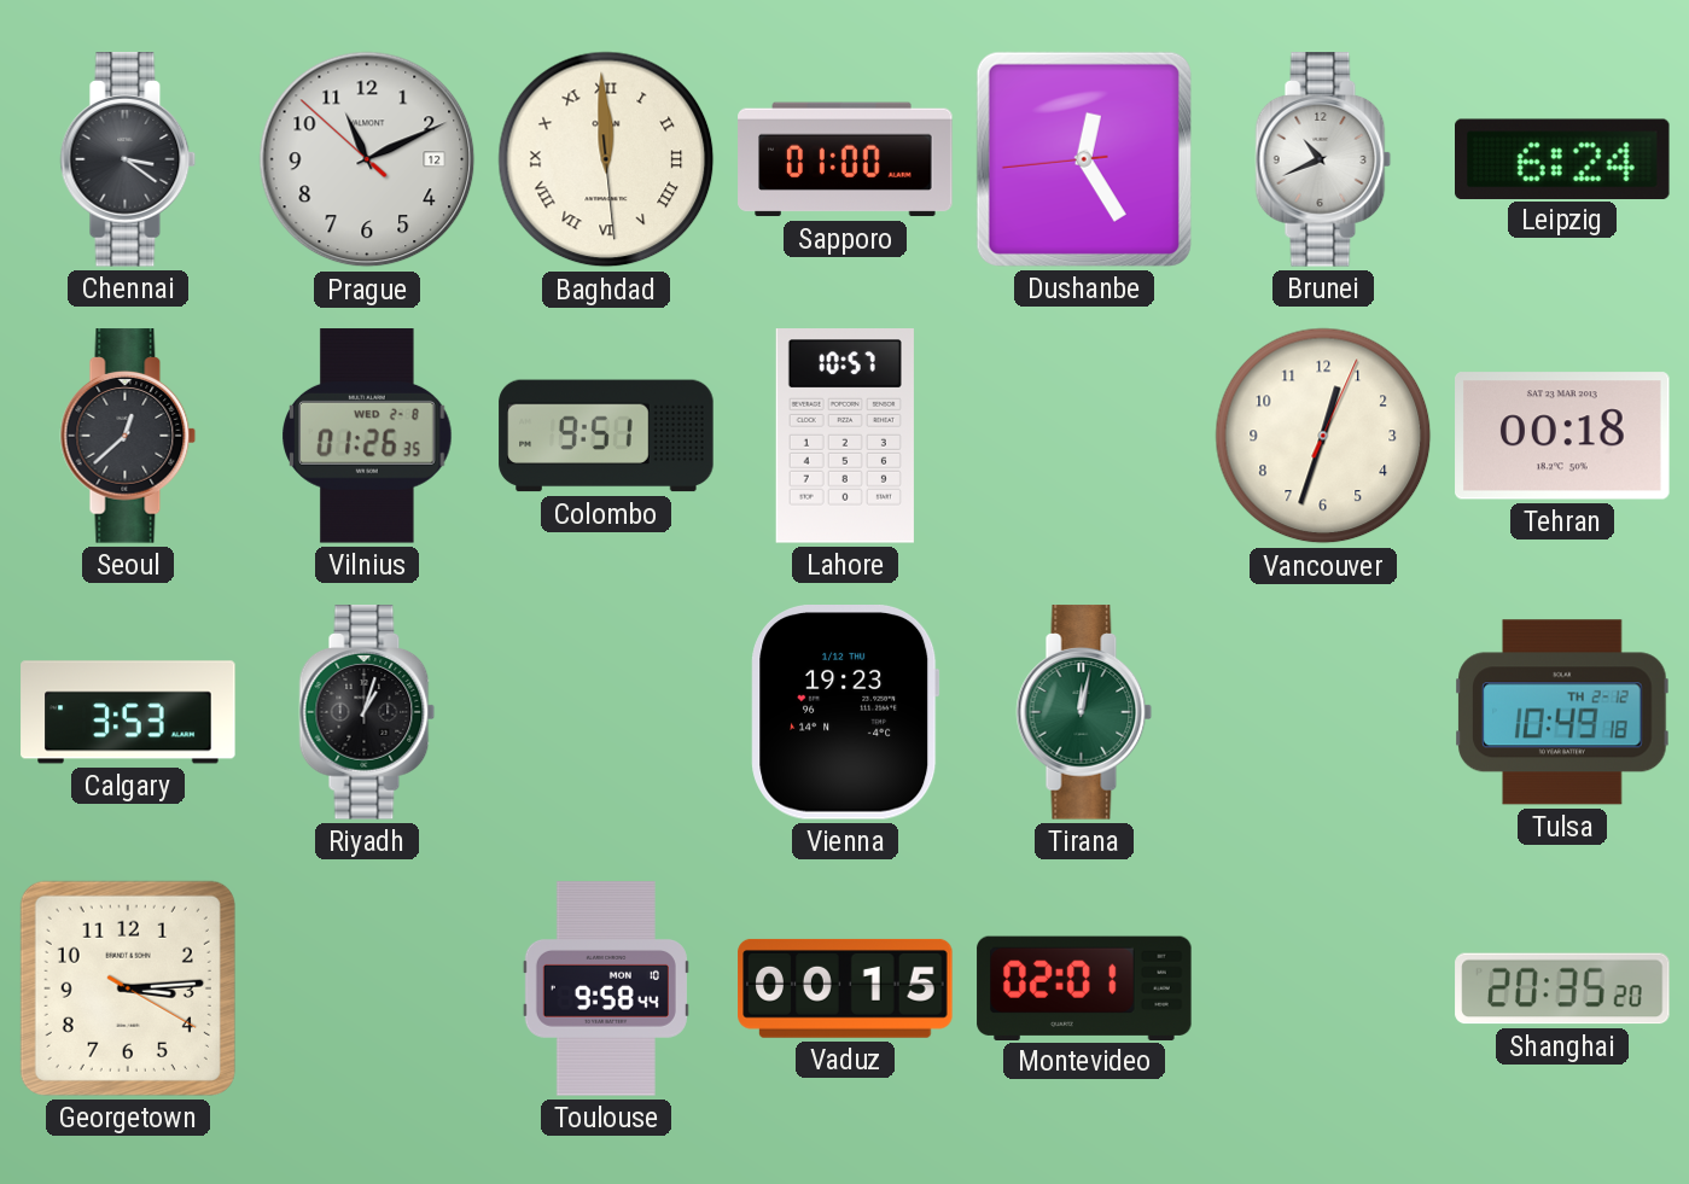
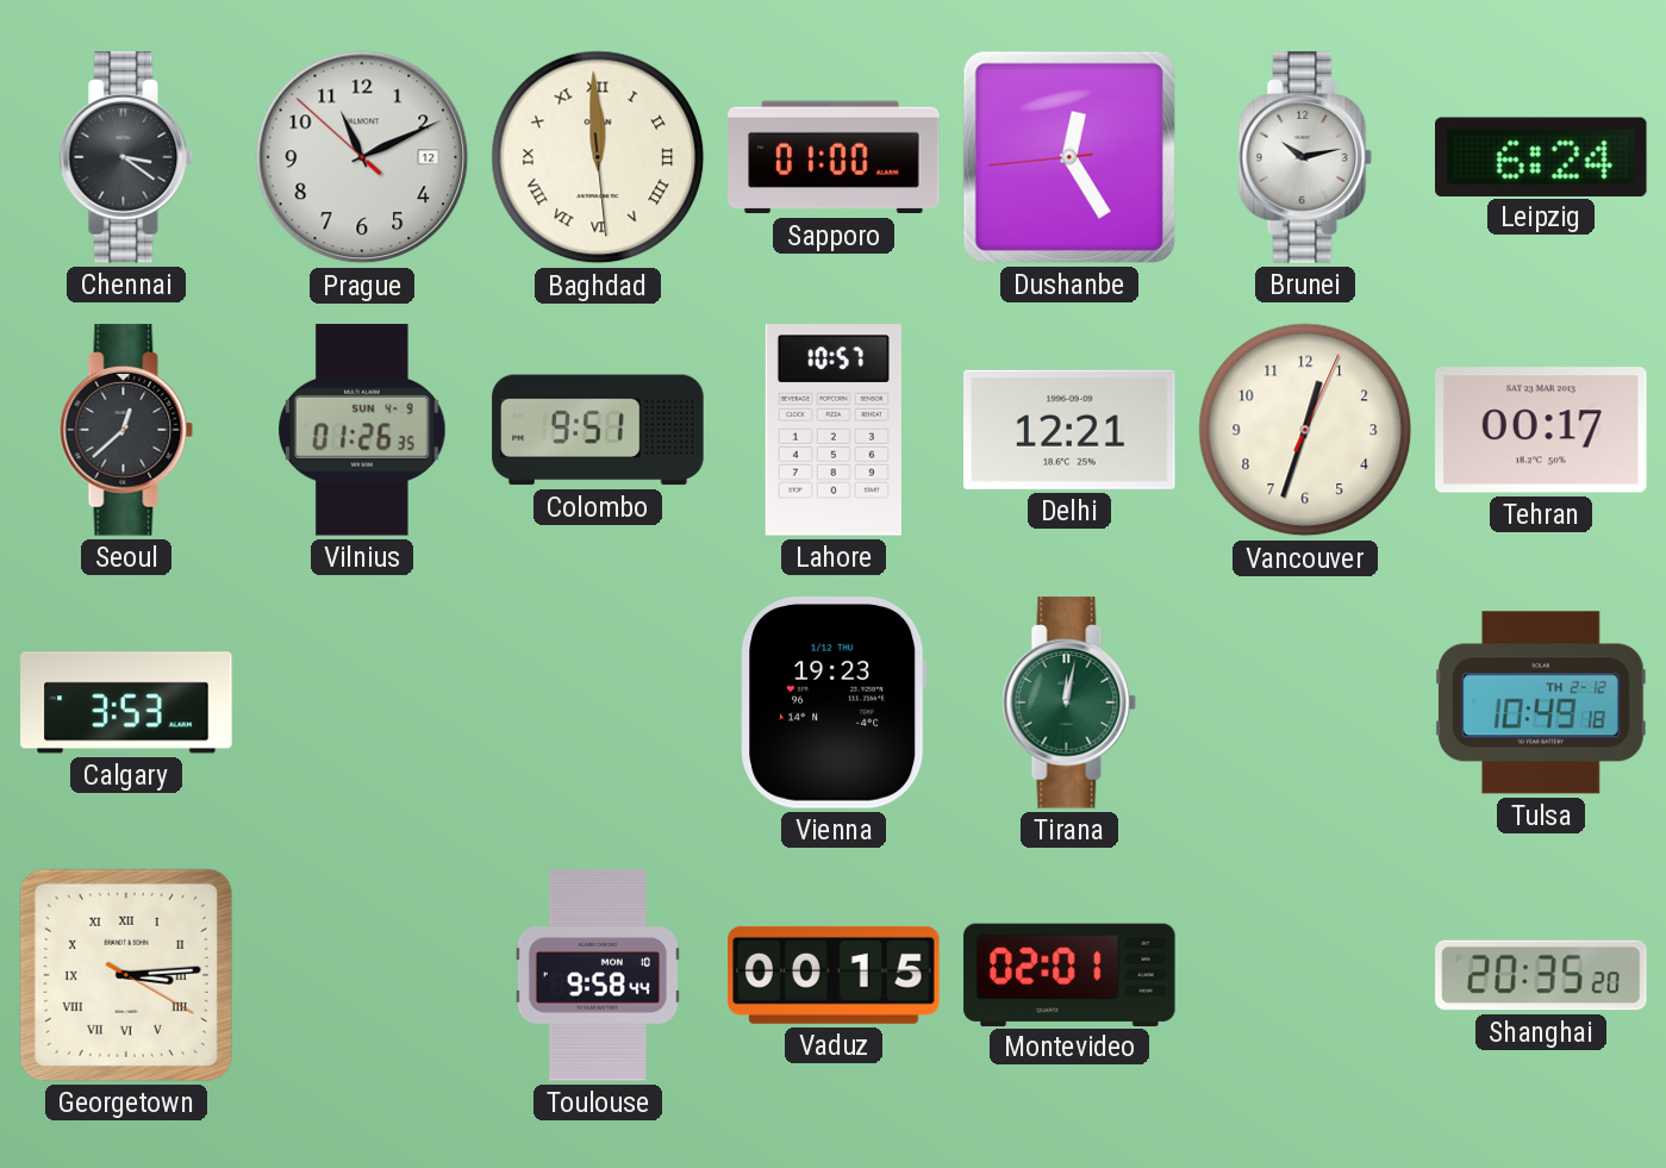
Brunei: 10:41 -> 10:13 (1305, 157)
Vilnius date: WED 2-8 -> SUN 4-9 (362, 430)
Delhi: none -> 12:21 (1069, 430)
Tehran: 00:18 -> 00:17 (1541, 430)
Riyadh: 1:03 -> none (367, 712)
Georgetown numerals: Arabic -> Roman (126, 975)
